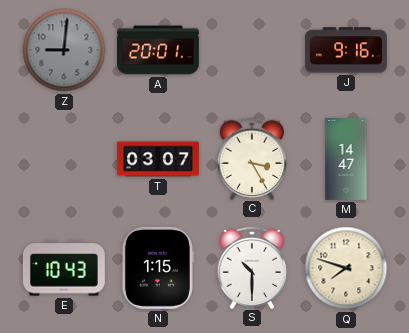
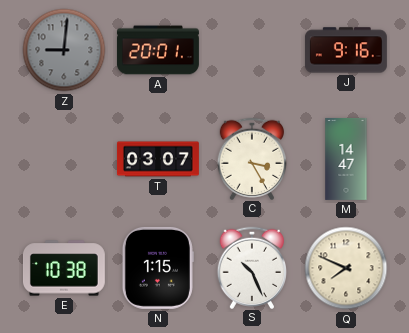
E: 10:43 -> 10:38 (64, 268)
S: 10:30 -> 10:26 (251, 267)
Q: 7:48 -> 7:49 (346, 268)
